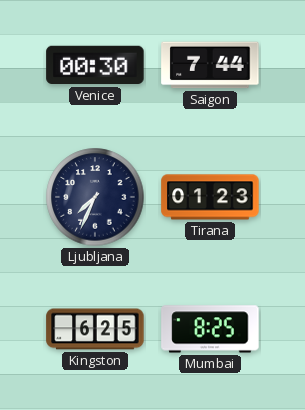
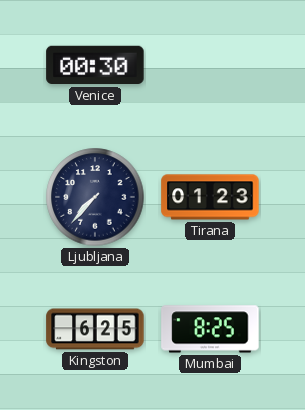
Saigon: 7:44 -> none (210, 65)
Ljubljana: 7:34 -> 7:37 (95, 197)
